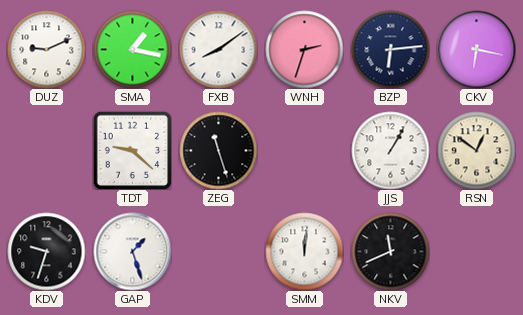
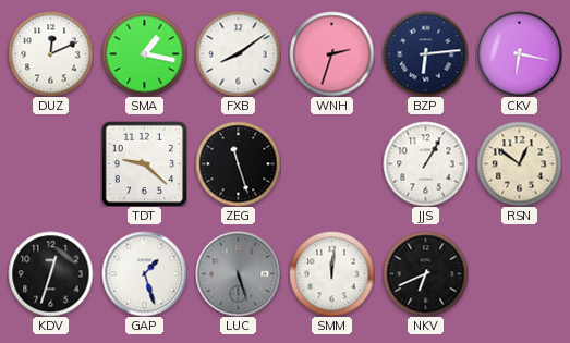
DUZ: 9:11 -> 12:11 (50, 53)
KDV: 9:33 -> 12:33 (50, 273)
LUC: none -> 5:27 (238, 273)
NKV: 11:41 -> 6:41 (425, 273)
